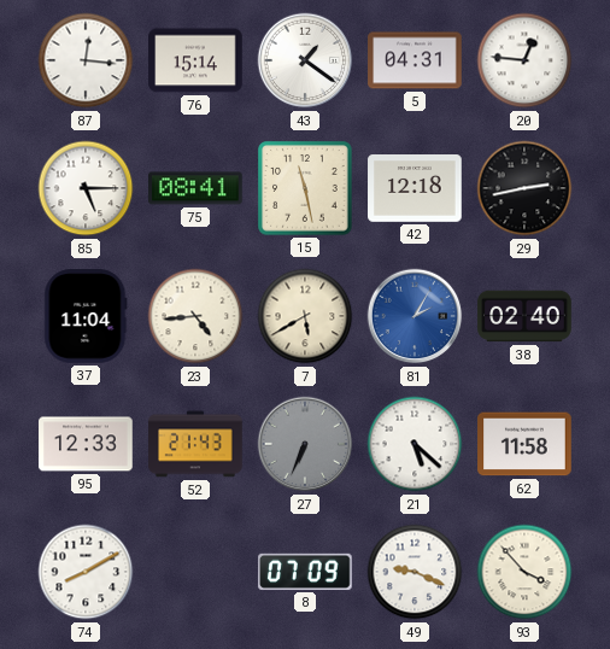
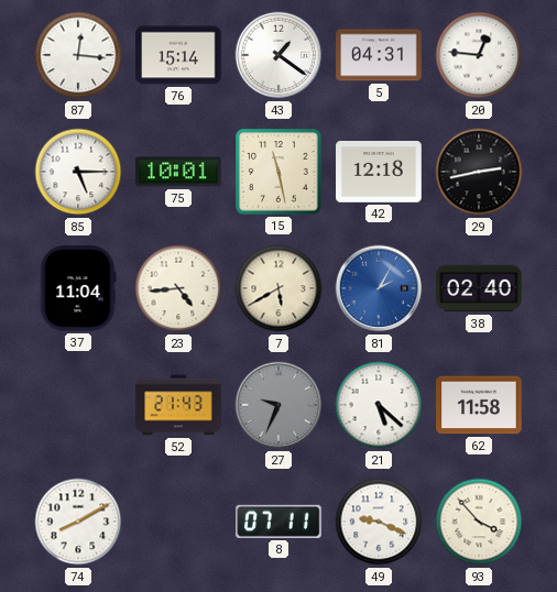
75: 08:41 -> 10:01 (178, 172)
95: 12:33 -> none (86, 444)
27: 6:34 -> 9:34 (278, 405)
8: 07:09 -> 07:11 (278, 522)
